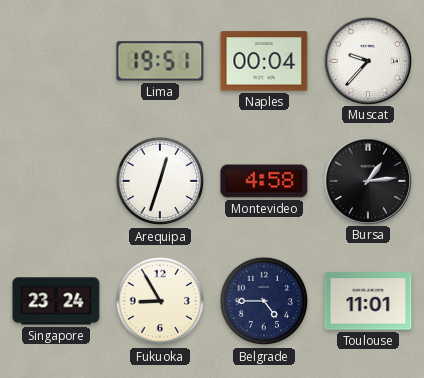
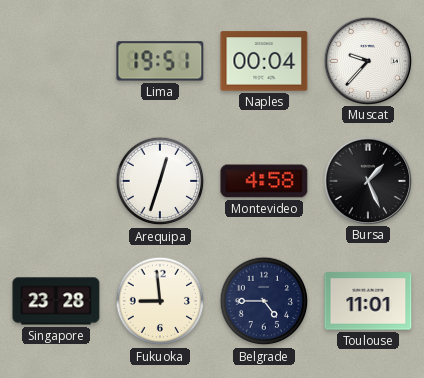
Bursa: 1:14 -> 1:26 (367, 180)
Singapore: 23:24 -> 23:28 (56, 301)
Fukuoka: 8:55 -> 8:59 (160, 301)
